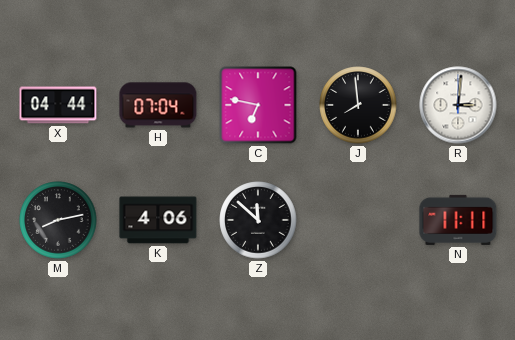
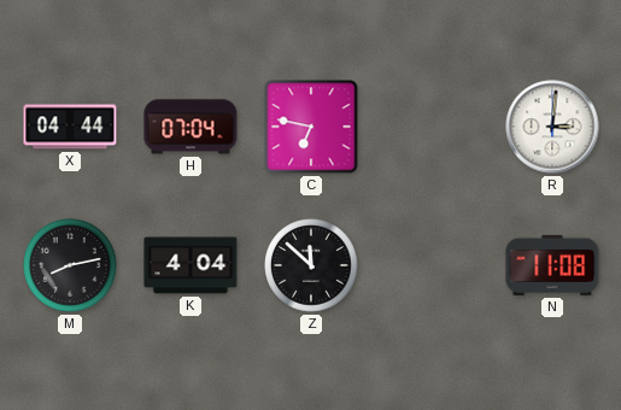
J: 7:59 -> none (358, 105)
K: 4:06 -> 4:04 (191, 265)
N: 11:11 -> 11:08 (552, 265)
